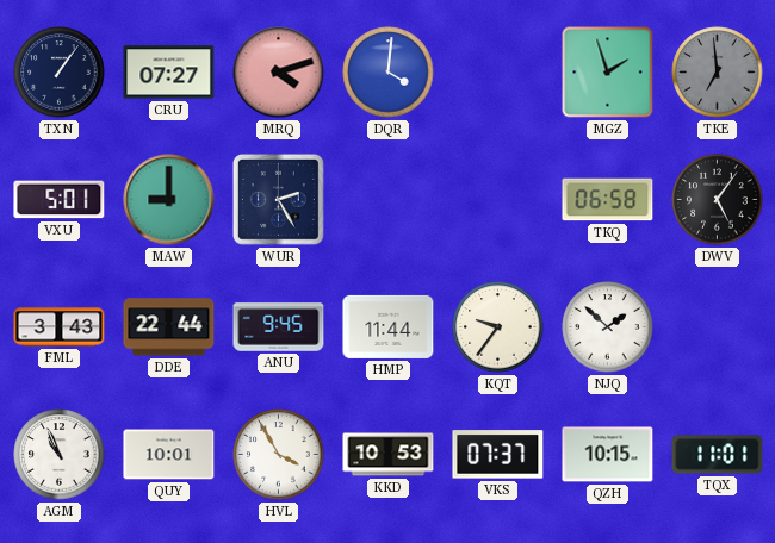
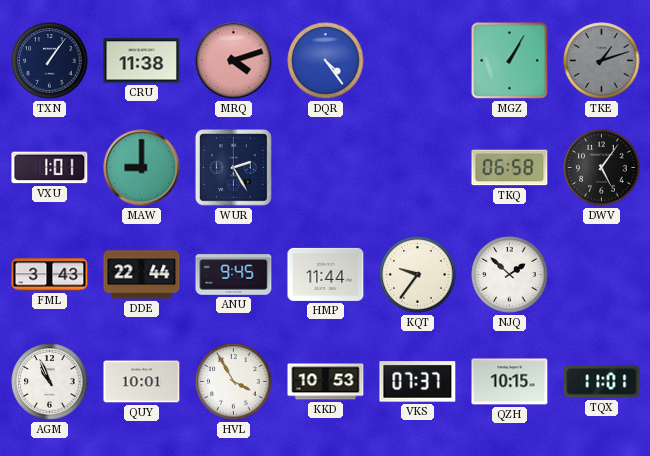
CRU: 07:27 -> 11:38 (142, 61)
DQR: 4:01 -> 4:24 (326, 61)
MGZ: 1:57 -> 1:05 (510, 61)
TKE: 6:59 -> 1:12 (602, 61)
VXU: 5:01 -> 1:01 (50, 168)
